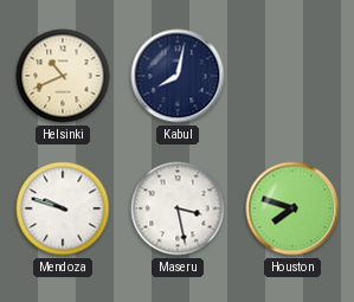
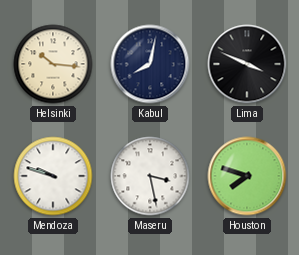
Helsinki: 10:41 -> 10:16 (53, 64)
Lima: none -> 3:49 (247, 64)
